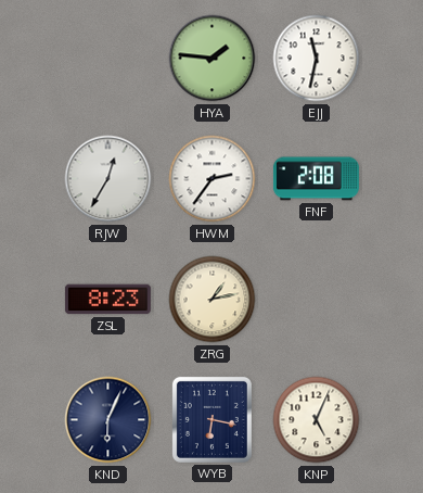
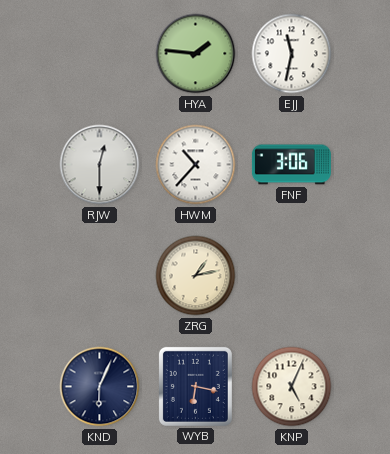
RJW: 12:35 -> 12:30 (100, 165)
HWM: 2:36 -> 10:37 (196, 165)
FNF: 2:08 -> 3:06 (291, 165)
ZSL: 8:23 -> none (107, 300)
